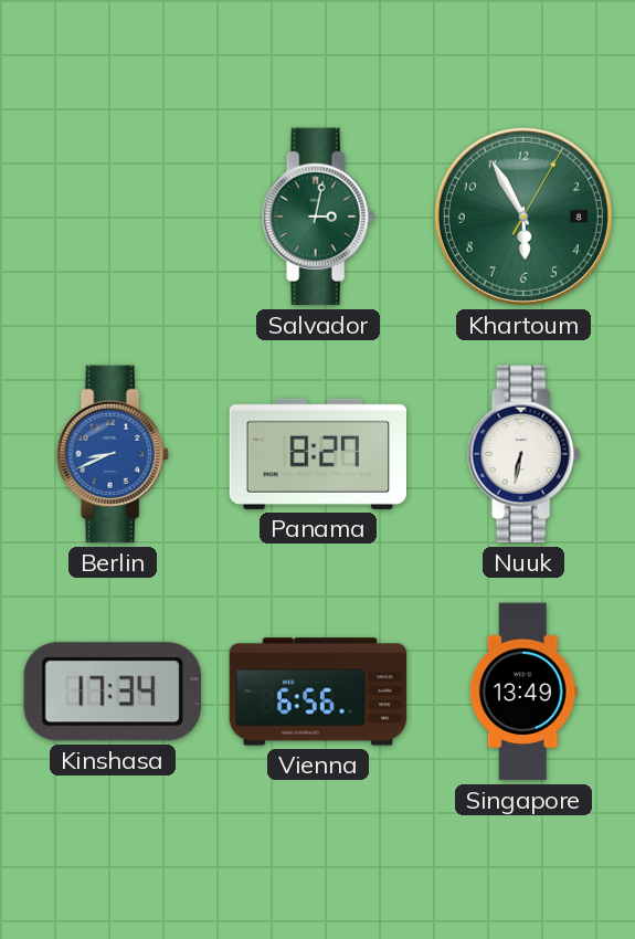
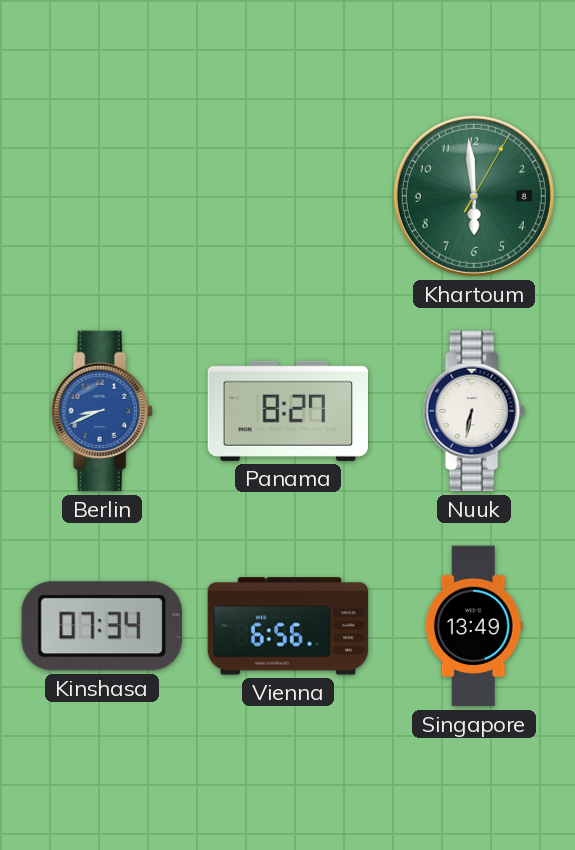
Salvador: 3:02 -> none (318, 217)
Khartoum: 5:55 -> 5:59 (474, 196)
Kinshasa: 17:34 -> 07:34 (102, 626)
